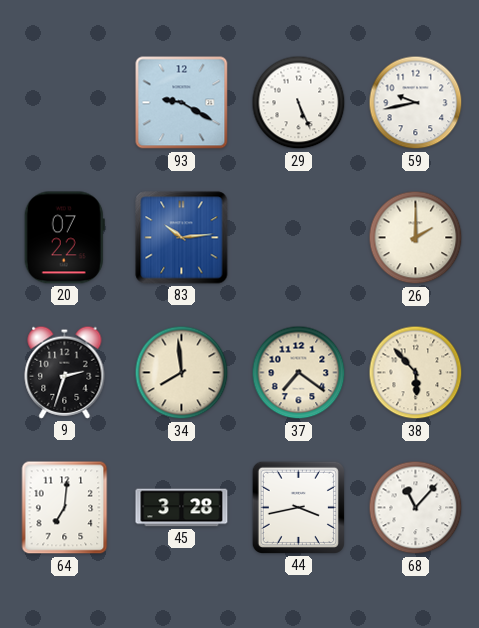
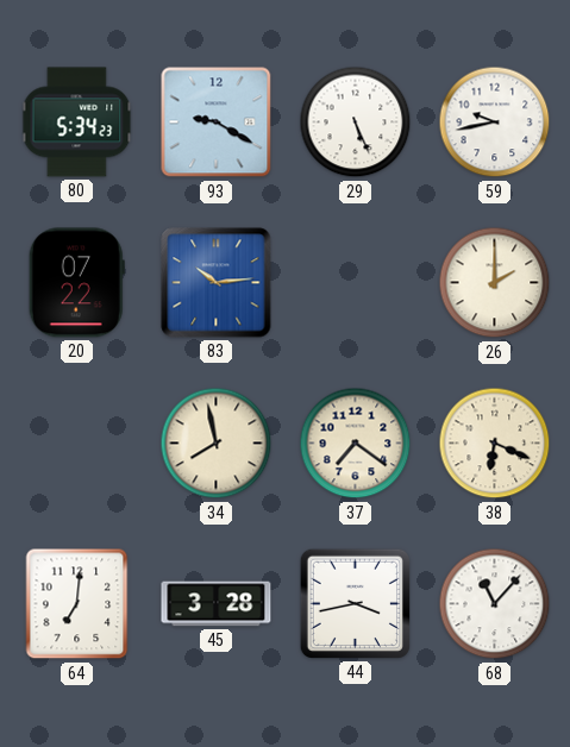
80: none -> 5:34 (77, 123)
9: 2:33 -> none (65, 372)
34: 7:59 -> 7:58 (217, 444)
38: 5:53 -> 6:19 (495, 444)
